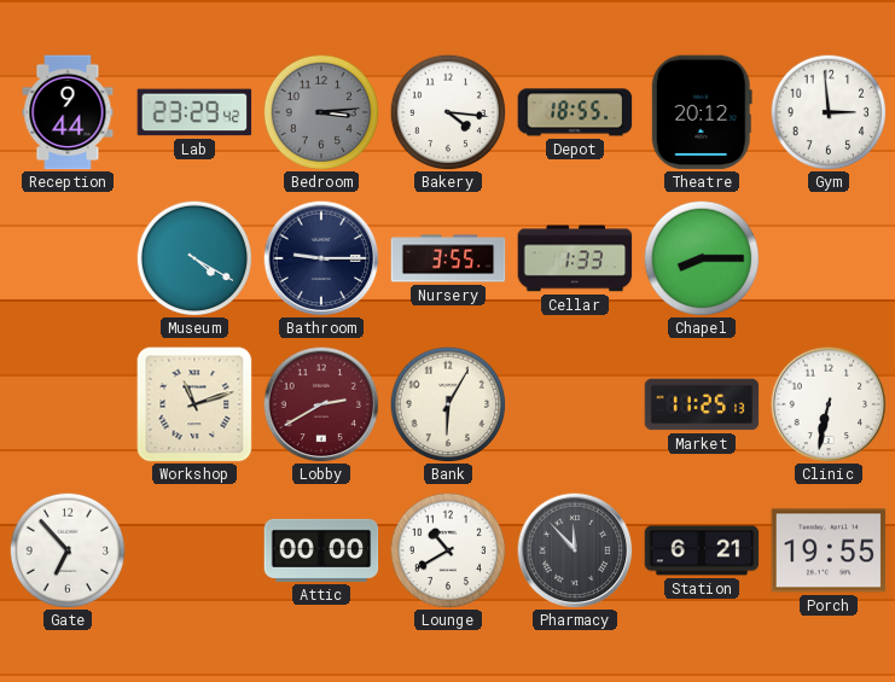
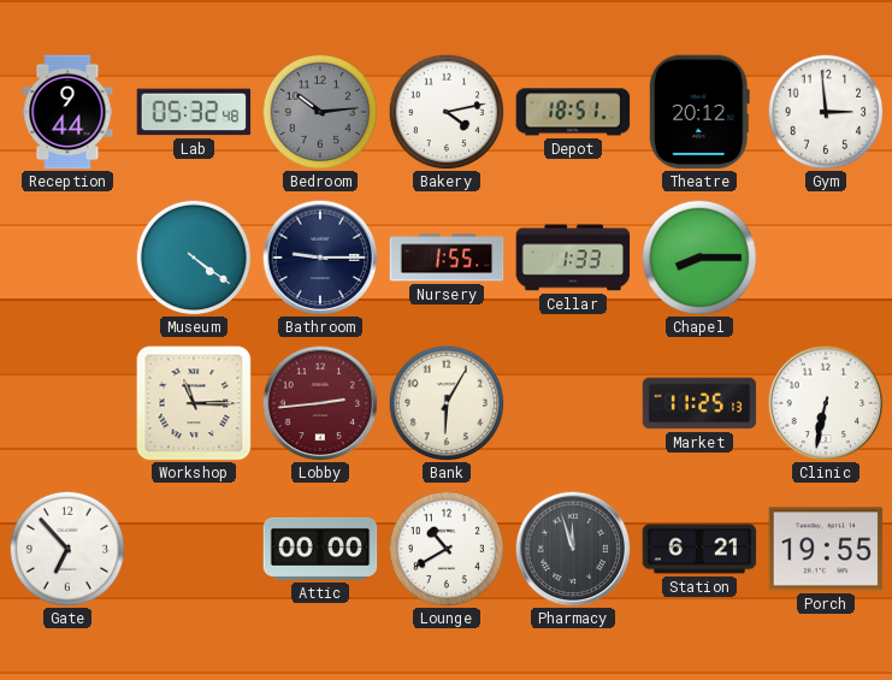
Lab: 23:29 -> 05:32 (194, 112)
Bedroom: 3:14 -> 10:14 (320, 112)
Bakery: 4:16 -> 4:13 (447, 112)
Depot: 18:55 -> 18:51 (573, 112)
Museum: 4:20 -> 4:21 (194, 258)
Nursery: 3:55 -> 1:55 (447, 258)
Workshop: 11:12 -> 11:15 (194, 403)
Lobby: 2:40 -> 2:44 (320, 403)
Pharmacy: 11:53 -> 11:57 (573, 549)
